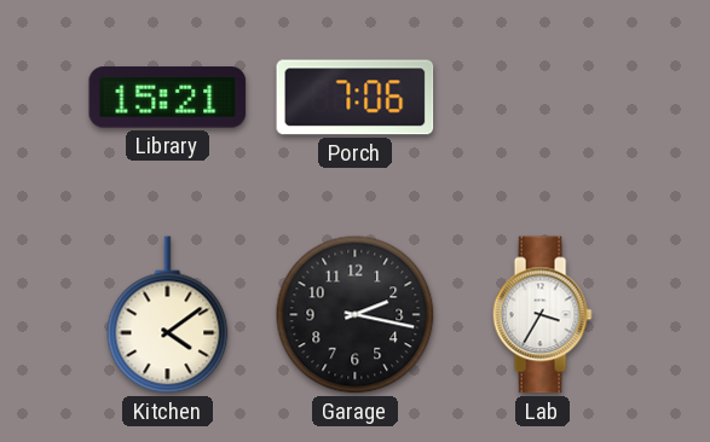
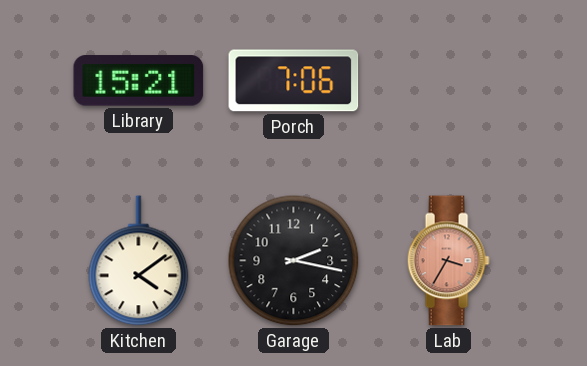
Lab dial: white -> salmon (448, 261)
